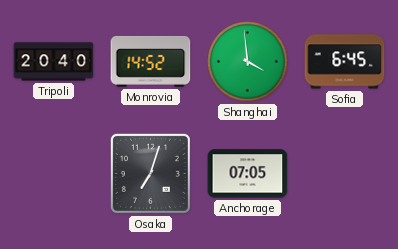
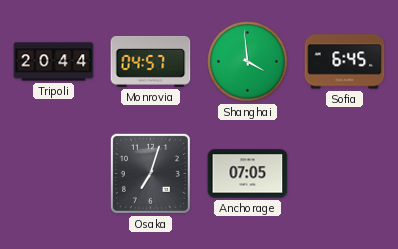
Tripoli: 20:40 -> 20:44 (54, 62)
Monrovia: 14:52 -> 04:57 (151, 61)
